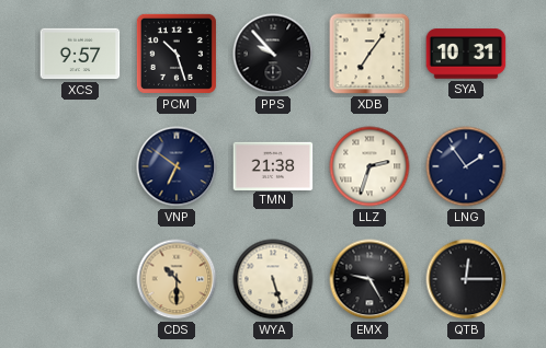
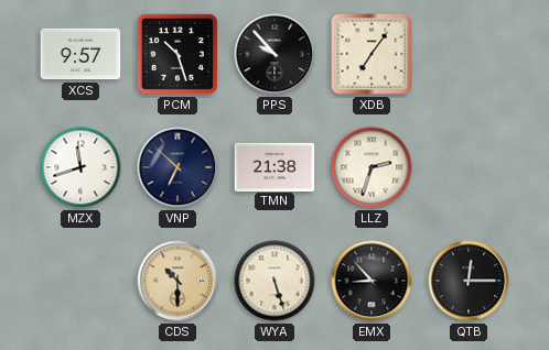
SYA: 10:31 -> none (466, 54)
MZX: none -> 11:42 (80, 167)
VNP: 6:51 -> 6:52 (177, 167)
LNG: 1:54 -> none (466, 166)
EMX: 9:25 -> 8:53 (372, 281)
